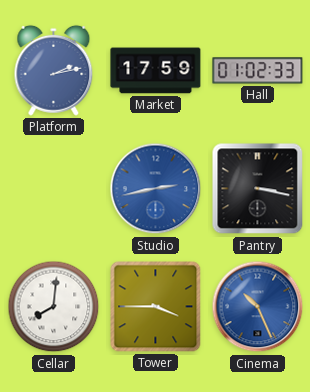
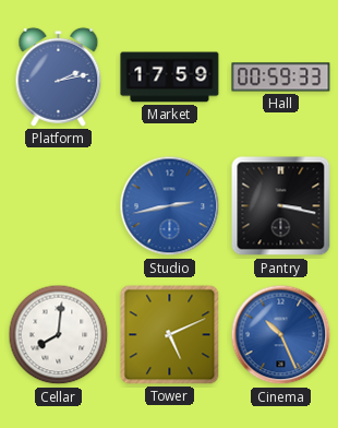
Hall: 01:02 -> 00:59 (281, 78)
Tower: 3:45 -> 5:11 (170, 335)
